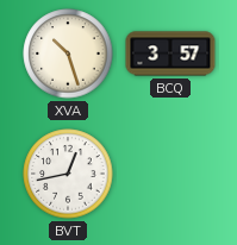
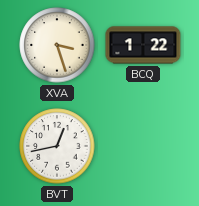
XVA: 10:27 -> 3:27 (57, 45)
BCQ: 3:57 -> 1:22 (143, 45)
